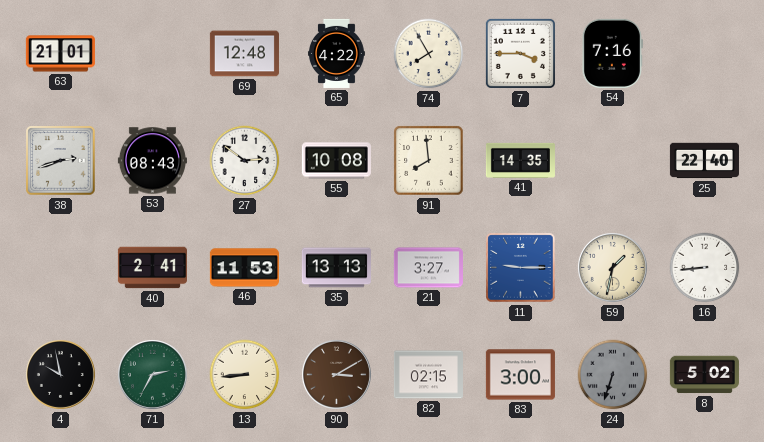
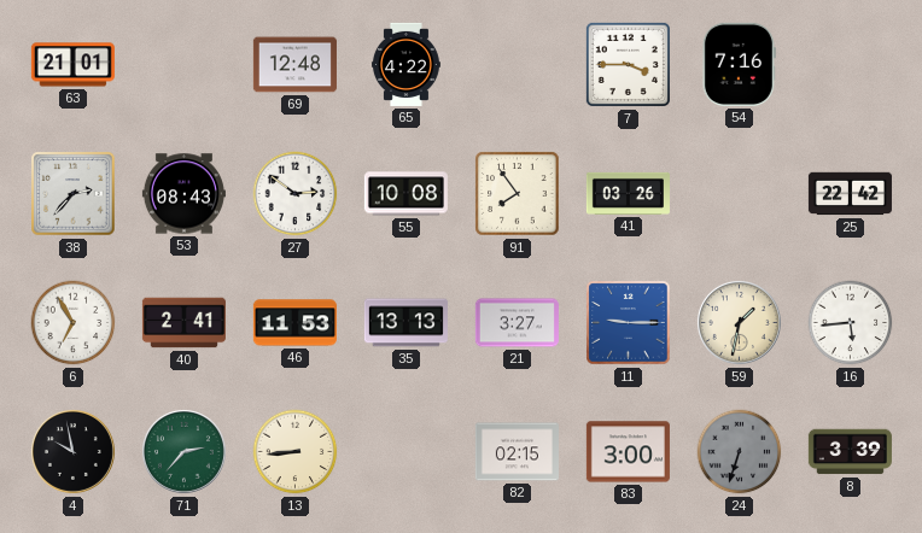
74: 7:55 -> none (429, 54)
38: 2:42 -> 2:37 (74, 194)
91: 7:59 -> 7:54 (518, 194)
41: 14:35 -> 03:26 (628, 193)
25: 22:40 -> 22:42 (850, 194)
6: none -> 6:55 (74, 323)
16: 8:44 -> 5:44 (851, 323)
71: 2:35 -> 2:37 (183, 451)
90: 3:10 -> none (336, 374)
8: 5:02 -> 3:39 (850, 452)
